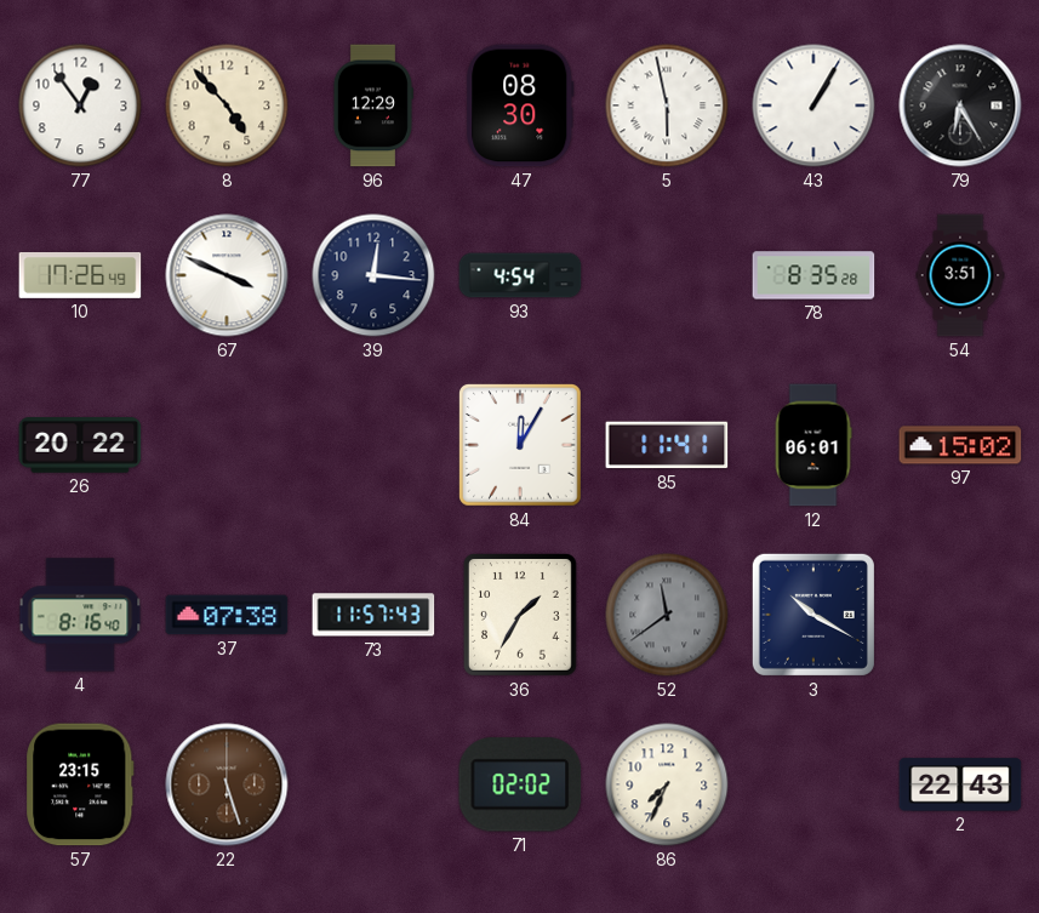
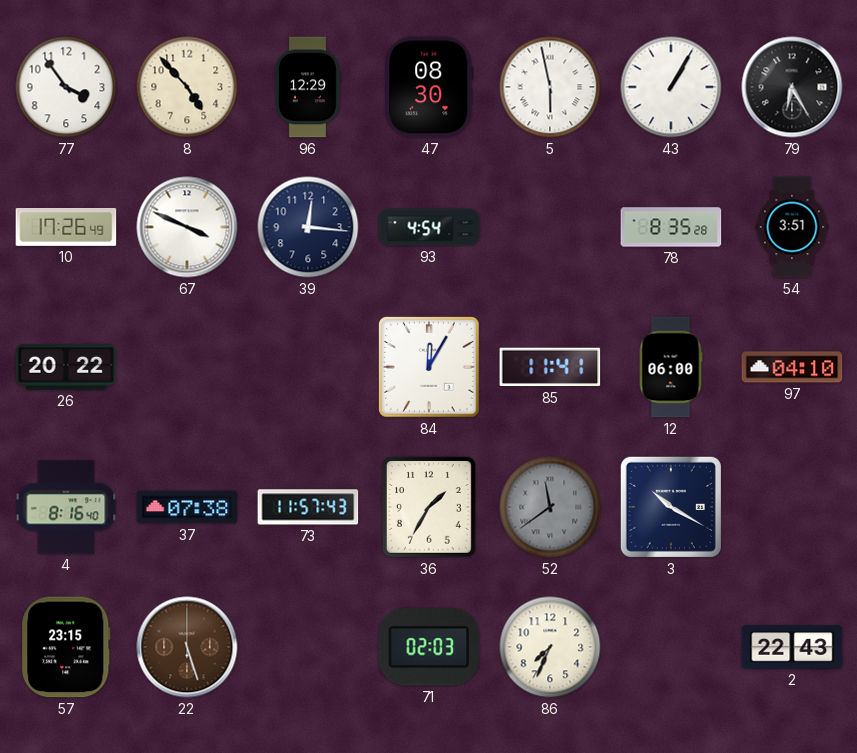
77: 12:54 -> 3:54 (66, 87)
12: 06:01 -> 06:00 (671, 367)
97: 15:02 -> 04:10 (792, 367)
71: 02:02 -> 02:03 (429, 647)
